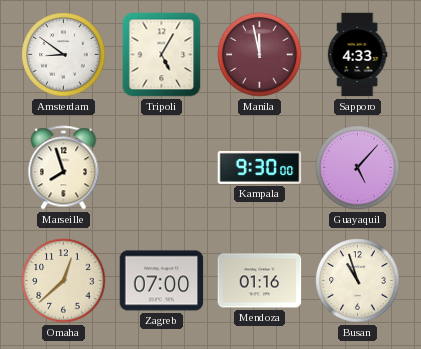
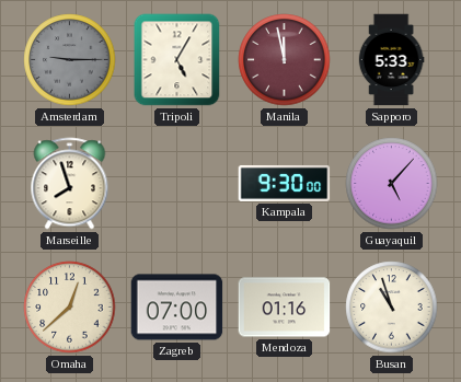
Amsterdam: 8:51 -> 9:15 (70, 60)
Amsterdam dial: white -> grey (70, 60)
Sapporo: 4:33 -> 5:33 (391, 60)
